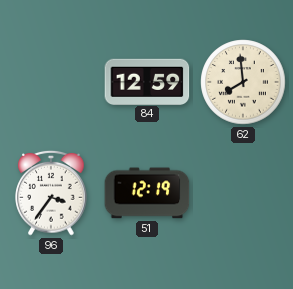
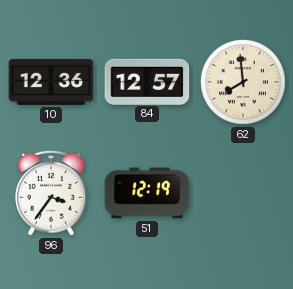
10: none -> 12:36 (51, 82)
84: 12:59 -> 12:57 (147, 81)
